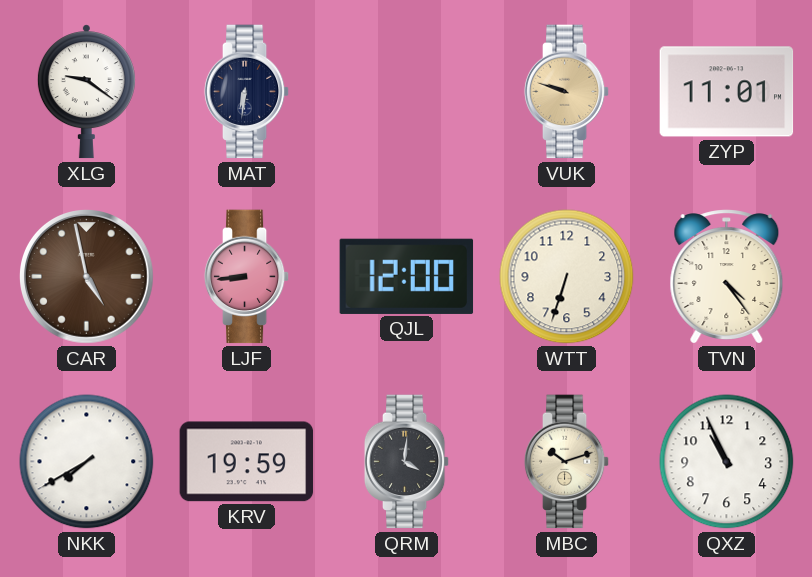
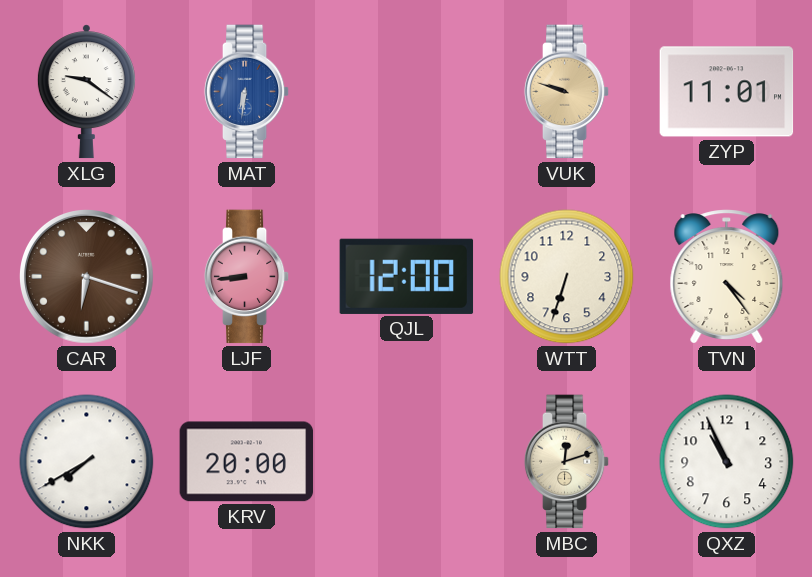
MAT dial: navy -> blue (247, 92)
CAR: 4:58 -> 6:18 (87, 277)
KRV: 19:59 -> 20:00 (247, 462)
QRM: 4:01 -> none (407, 462)
MBC: 10:12 -> 12:12 (567, 462)
